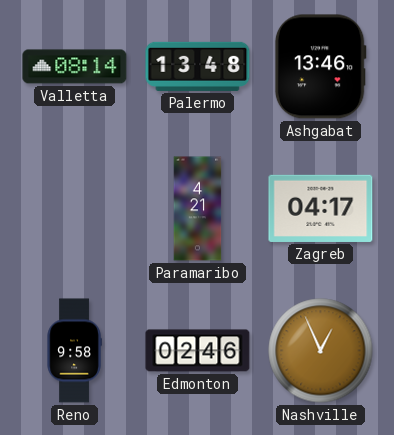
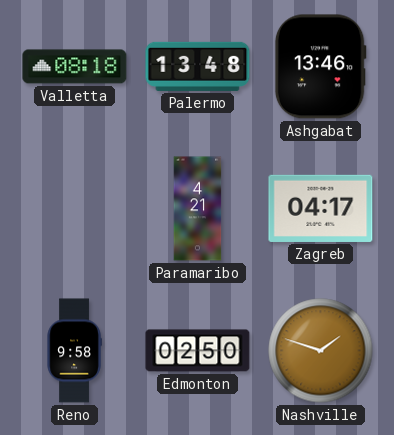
Valletta: 08:14 -> 08:18 (75, 67)
Edmonton: 02:46 -> 02:50 (198, 351)
Nashville: 12:56 -> 1:48 (321, 351)
